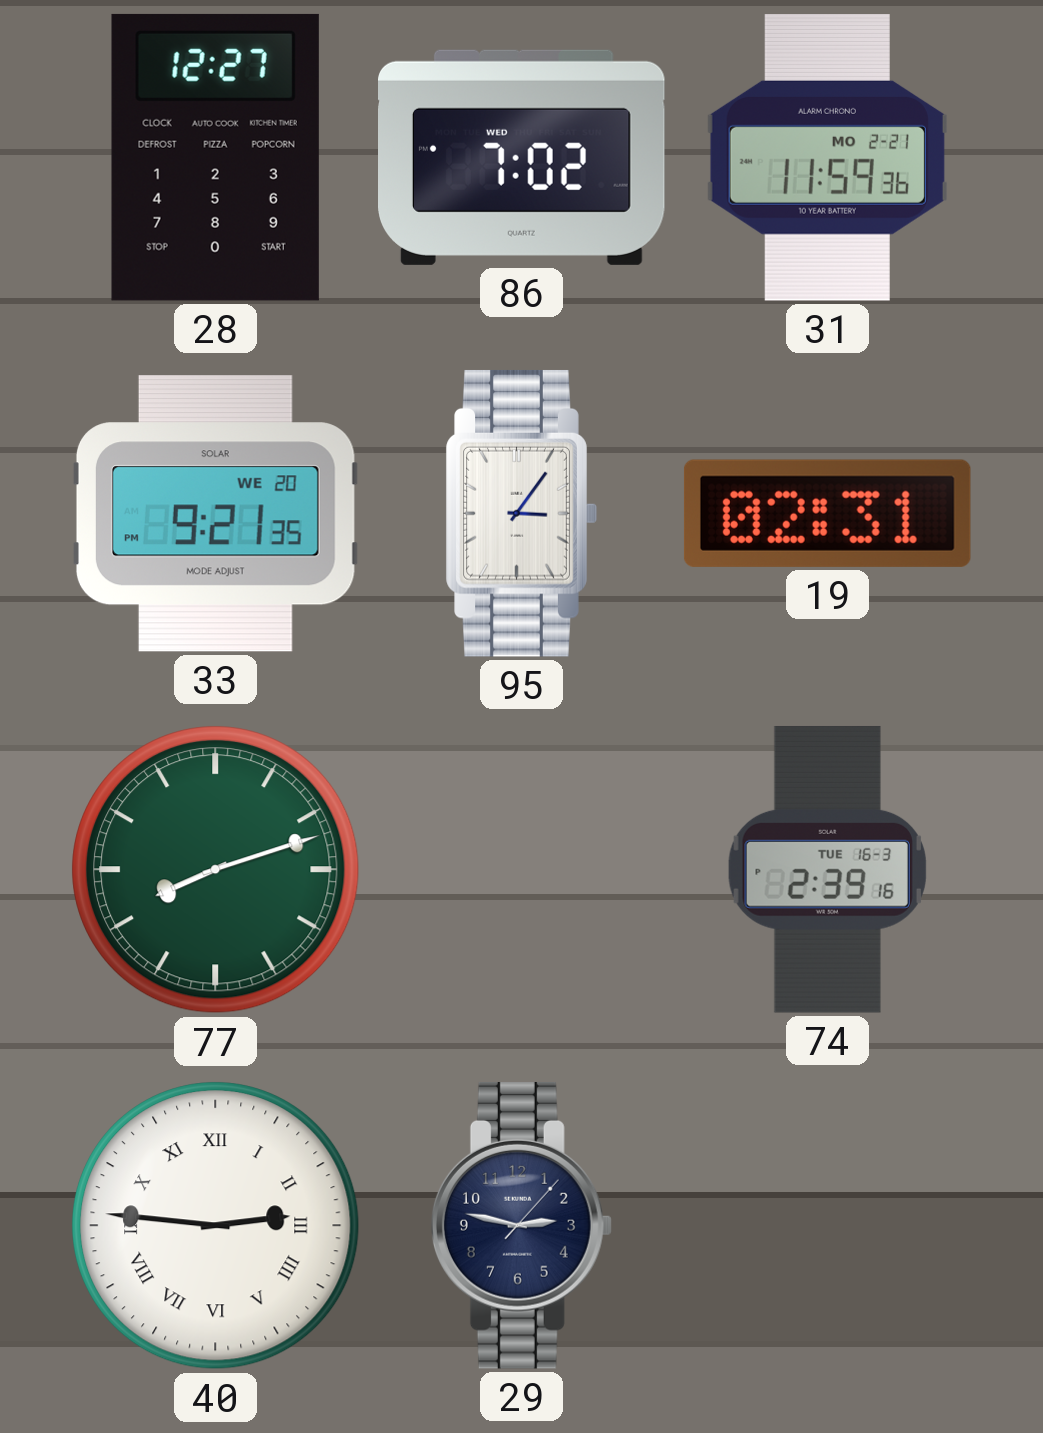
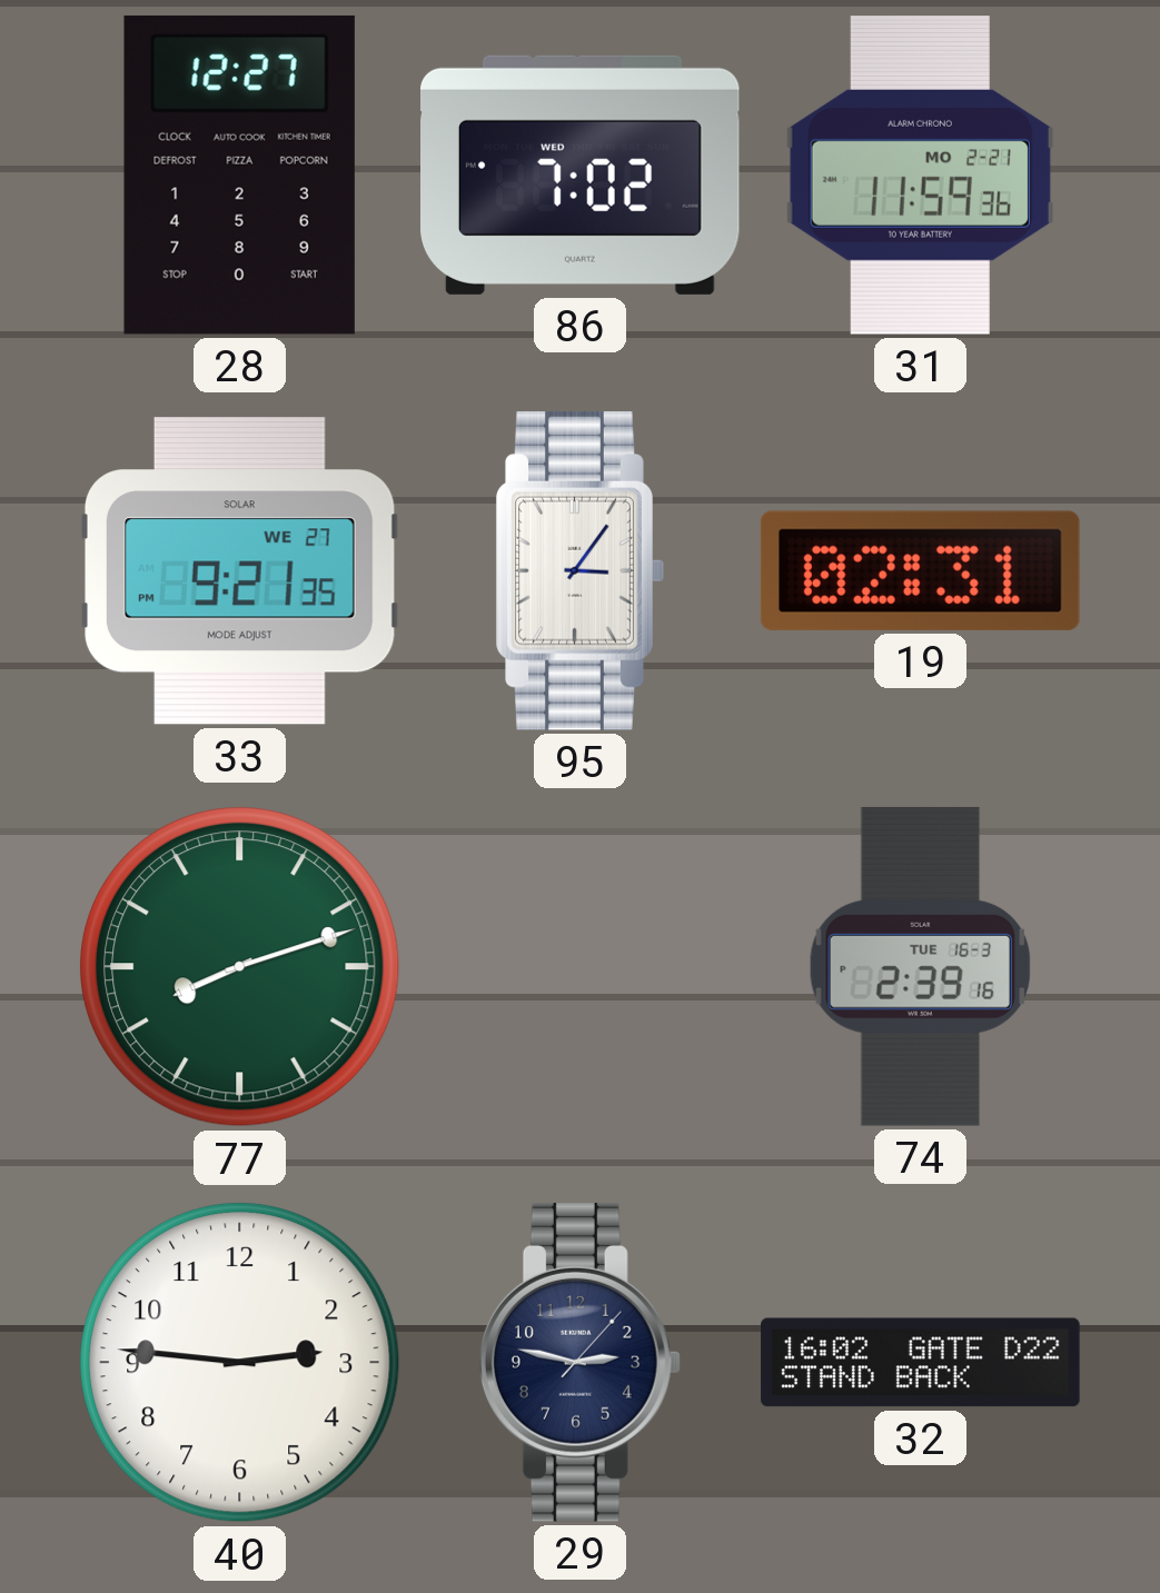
33 date: WE 20 -> WE 27 (239, 571)
40 numerals: Roman -> Arabic (240, 1363)
32: none -> 16:02 (921, 1363)
